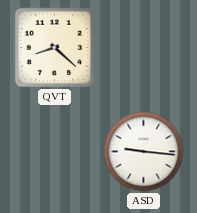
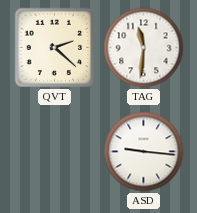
QVT: 8:22 -> 2:22 (55, 48)
TAG: none -> 11:31 (144, 48)
